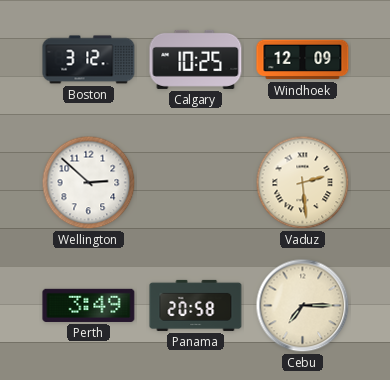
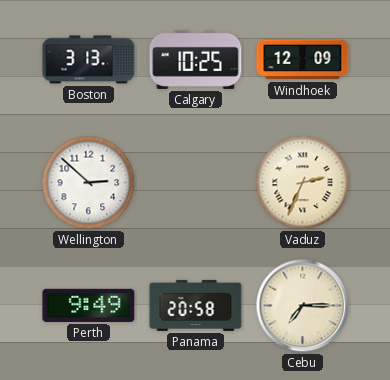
Boston: 3:12 -> 3:13 (89, 60)
Vaduz: 2:29 -> 2:34 (303, 183)
Perth: 3:49 -> 9:49 (89, 305)
